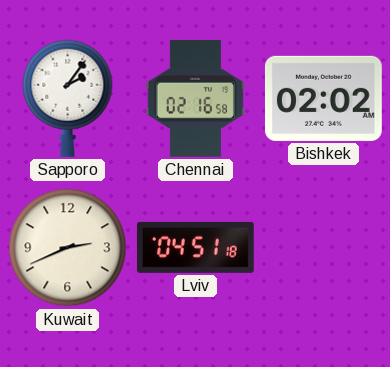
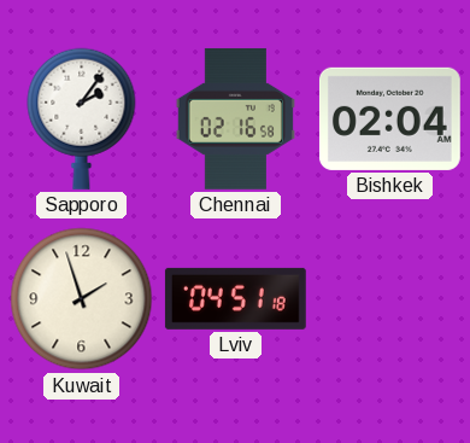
Bishkek: 02:02 -> 02:04 (389, 118)
Kuwait: 2:41 -> 1:57 (82, 299)
